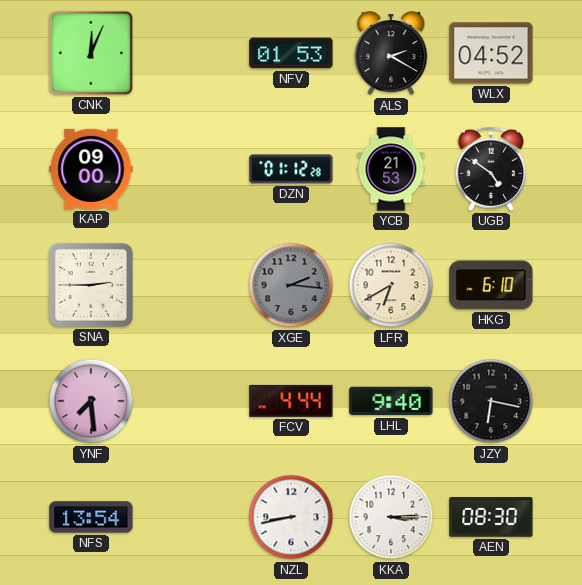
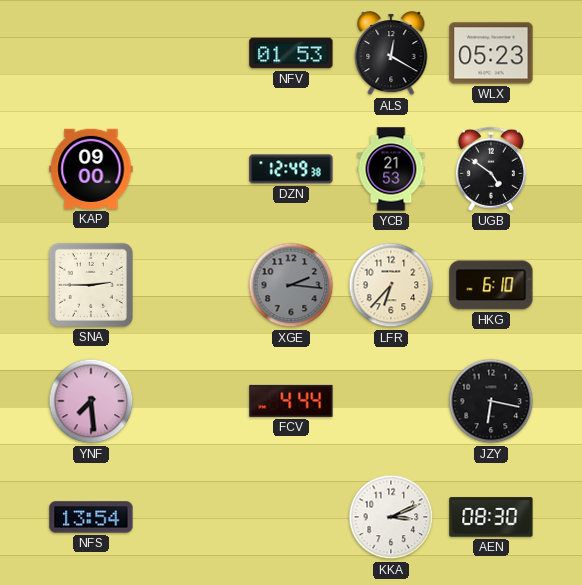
CNK: 12:04 -> none (91, 53)
ALS: 2:20 -> 12:20 (391, 54)
WLX: 04:52 -> 05:23 (491, 53)
DZN: 01:12 -> 12:49 (291, 169)
LFR: 6:40 -> 6:37 (391, 285)
LHL: 9:40 -> none (391, 401)
NZL: 8:43 -> none (291, 517)
KKA: 3:15 -> 3:11 (391, 517)
